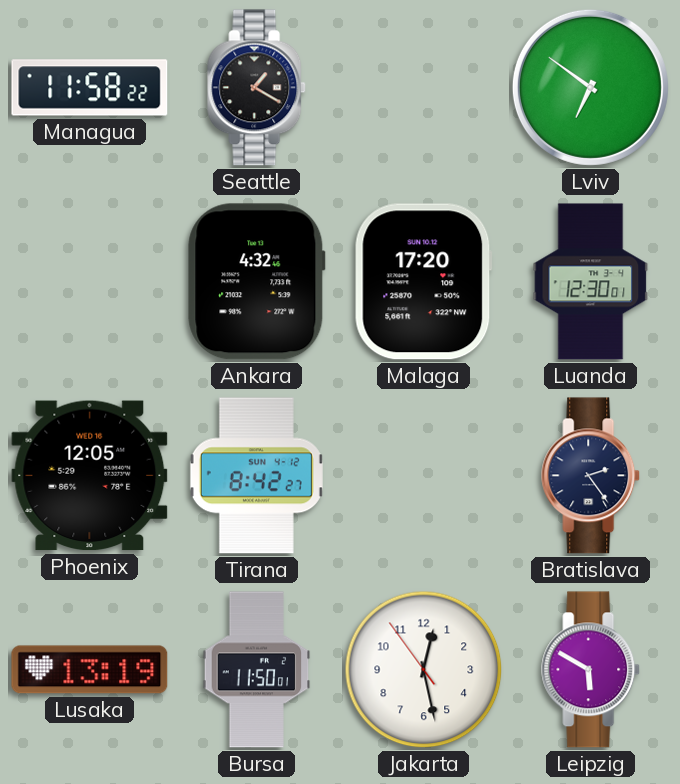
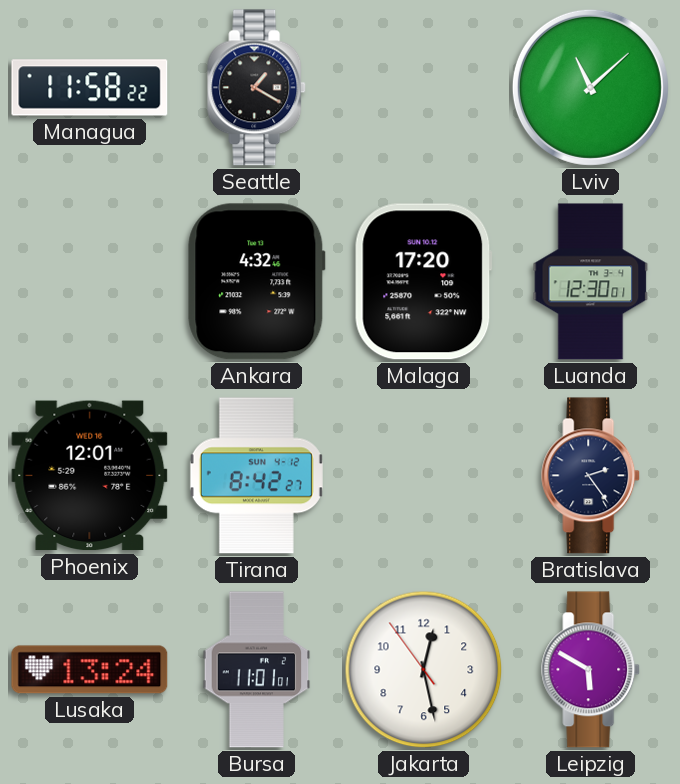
Lviv: 6:51 -> 11:08 (590, 87)
Phoenix: 12:05 -> 12:01 (90, 476)
Lusaka: 13:19 -> 13:24 (90, 670)
Bursa: 11:50 -> 11:01 (257, 670)
